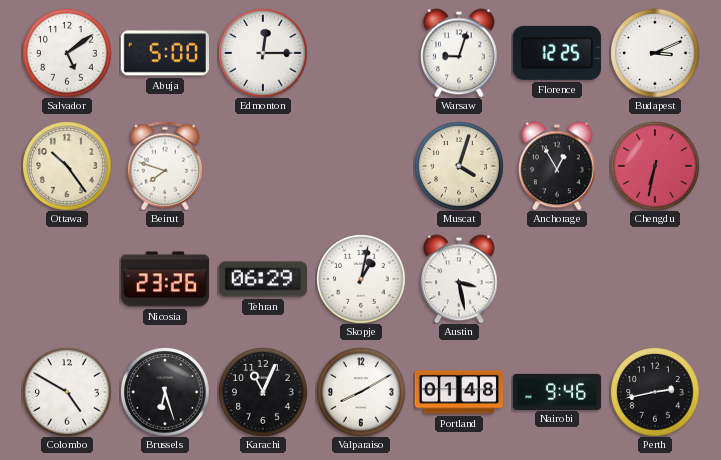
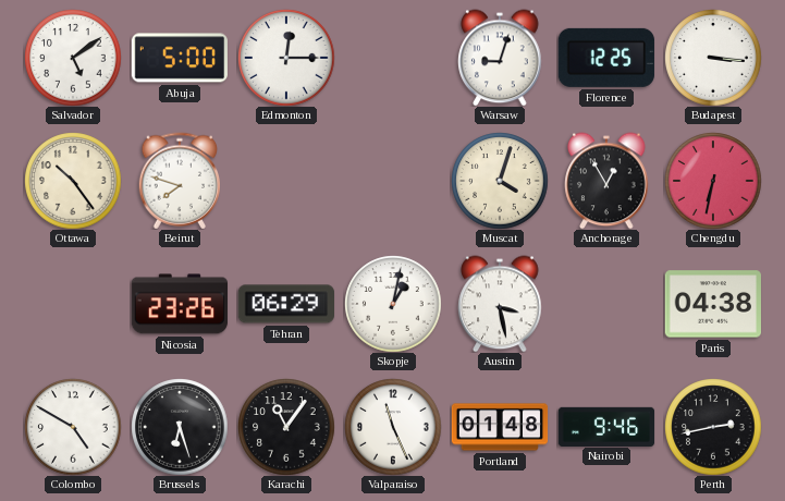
Budapest: 3:11 -> 3:16 (713, 58)
Paris: none -> 04:38 (712, 304)
Karachi: 11:04 -> 11:06 (286, 427)
Valparaiso: 8:10 -> 11:26 (393, 427)
